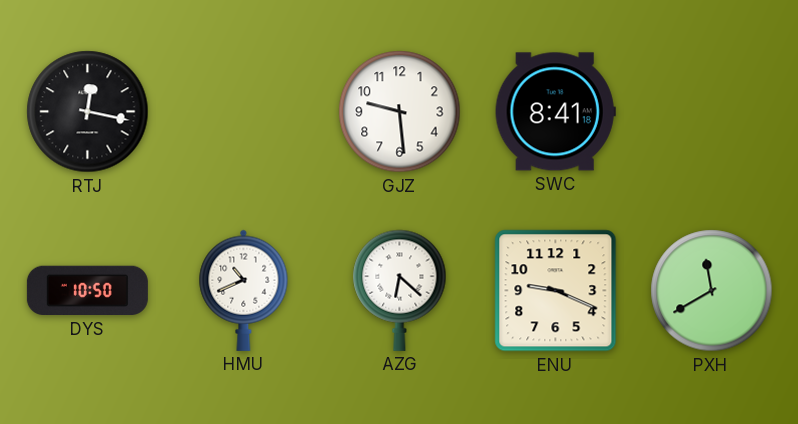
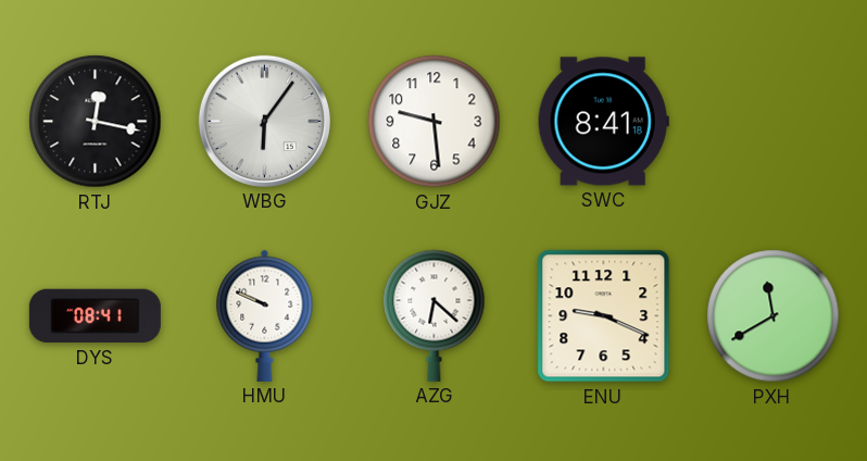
WBG: none -> 6:06 (264, 121)
DYS: 10:50 -> 08:41 (95, 316)
HMU: 10:41 -> 9:49 (265, 315)
